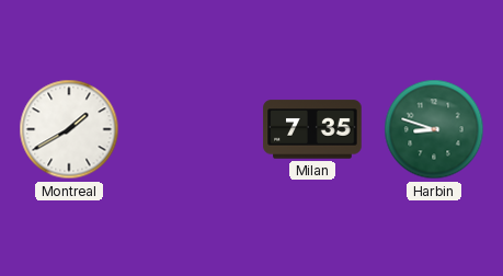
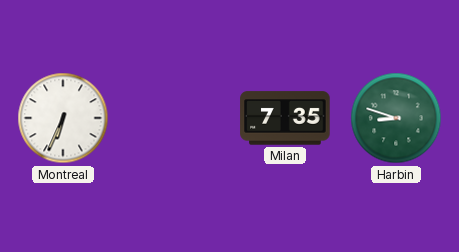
Montreal: 1:40 -> 6:34 (63, 118)
